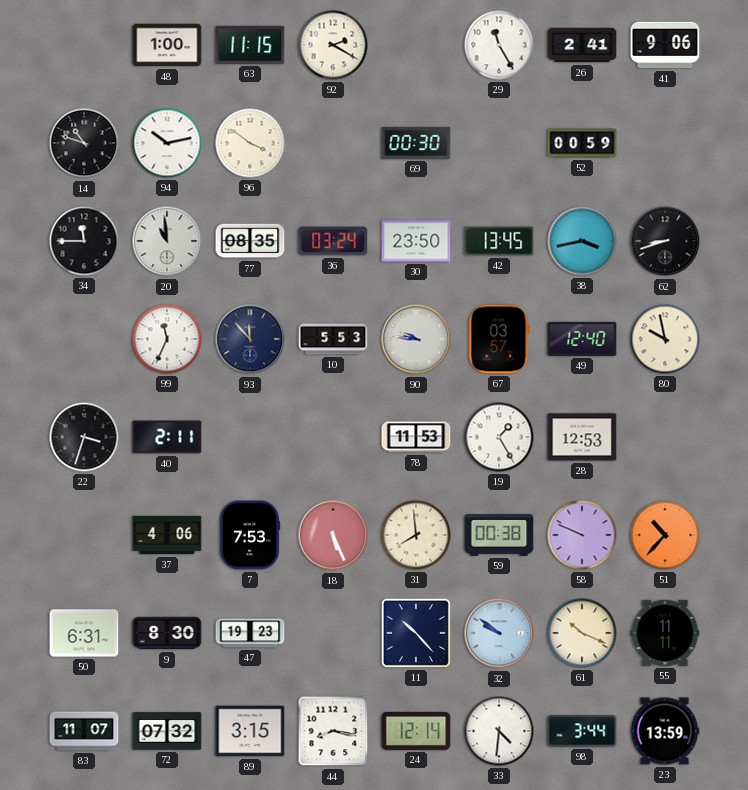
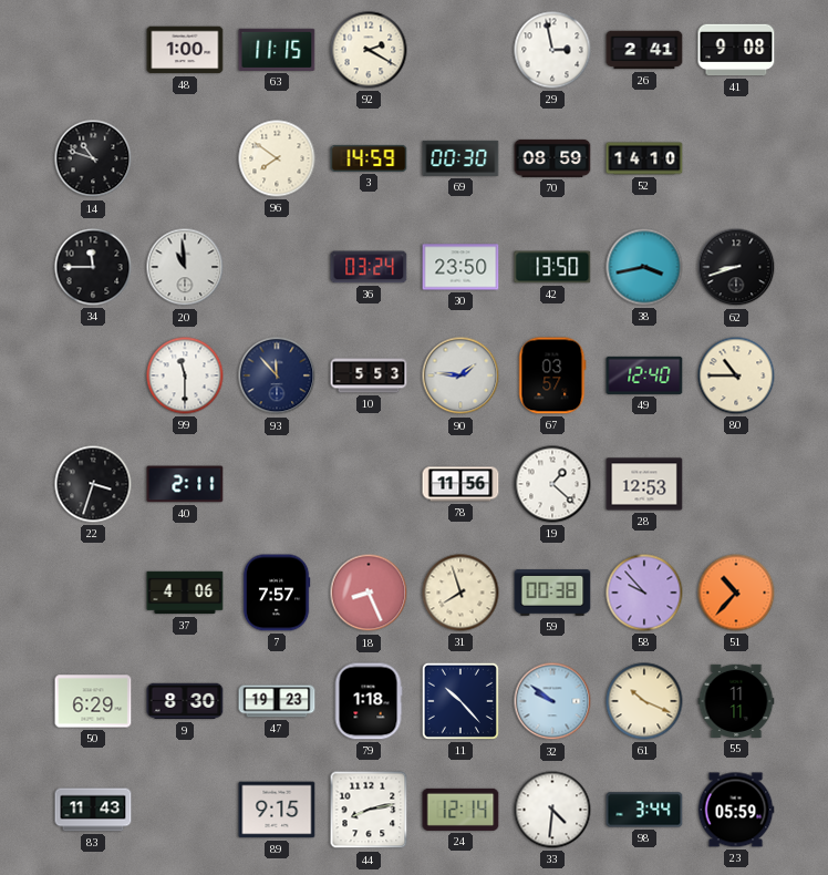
29: 11:25 -> 2:58 (552, 50)
41: 9:06 -> 9:08 (736, 50)
94: 10:13 -> none (167, 143)
96: 3:51 -> 7:51 (277, 158)
3: none -> 14:59 (369, 158)
70: none -> 08:59 (552, 158)
52: 00:59 -> 14:10 (644, 158)
77: 08:35 -> none (250, 241)
42: 13:45 -> 13:50 (552, 267)
99: 11:34 -> 11:30 (185, 375)
90: 9:46 -> 1:46 (460, 375)
80: 9:58 -> 10:45 (736, 375)
78: 11:53 -> 11:56 (460, 484)
19: 1:25 -> 1:22 (552, 484)
7: 7:53 -> 7:57 (277, 593)
18: 5:26 -> 8:26 (369, 593)
31: 7:59 -> 7:57 (460, 593)
58: 9:49 -> 9:53 (644, 593)
50: 6:31 -> 6:29 (93, 701)
79: none -> 1:18 (369, 701)
83: 11:07 -> 11:43 (93, 810)
72: 07:32 -> none (167, 731)
89: 3:15 -> 9:15 (277, 810)
44: 8:17 -> 8:13 (369, 810)
23: 13:59 -> 05:59 (736, 810)
